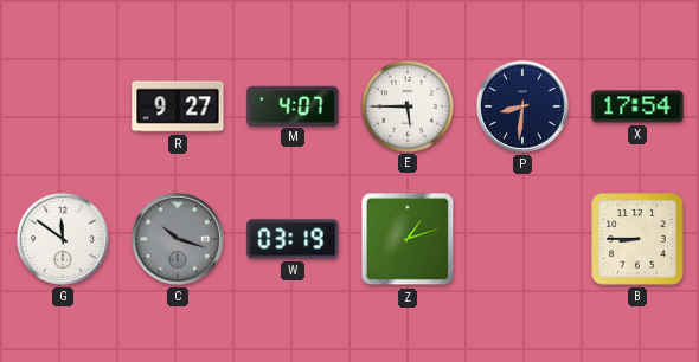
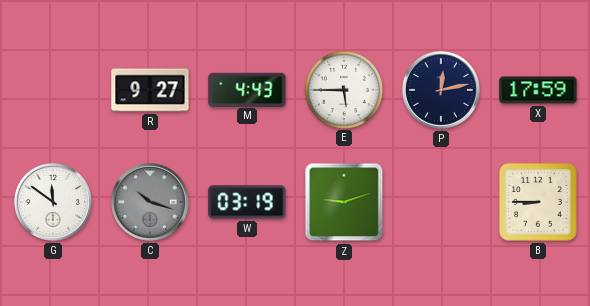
M: 4:07 -> 4:43 (247, 89)
P: 8:31 -> 12:13 (441, 90)
X: 17:54 -> 17:59 (538, 90)
Z: 1:12 -> 9:12 (344, 202)
